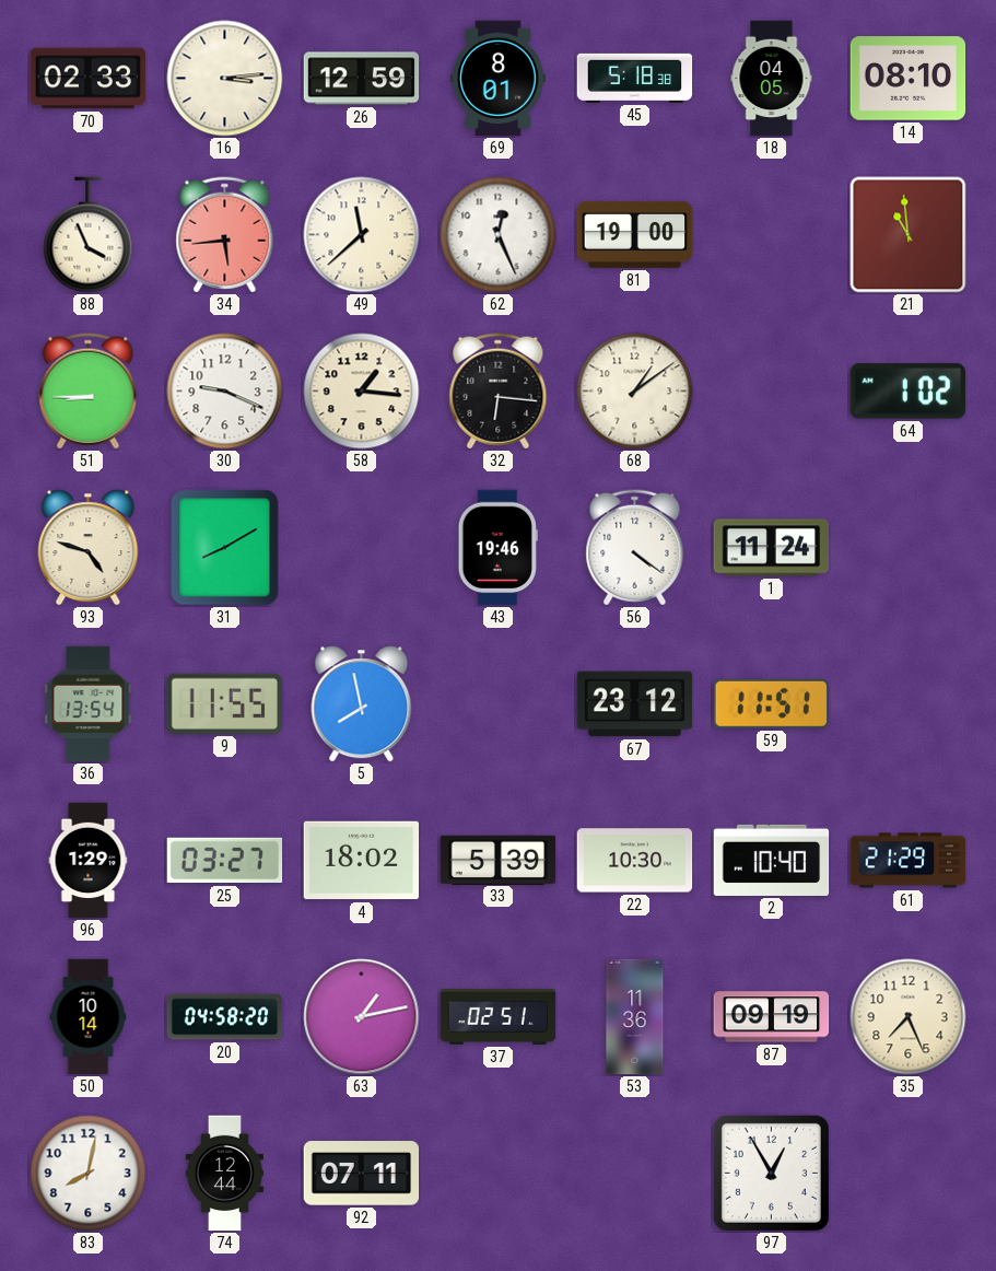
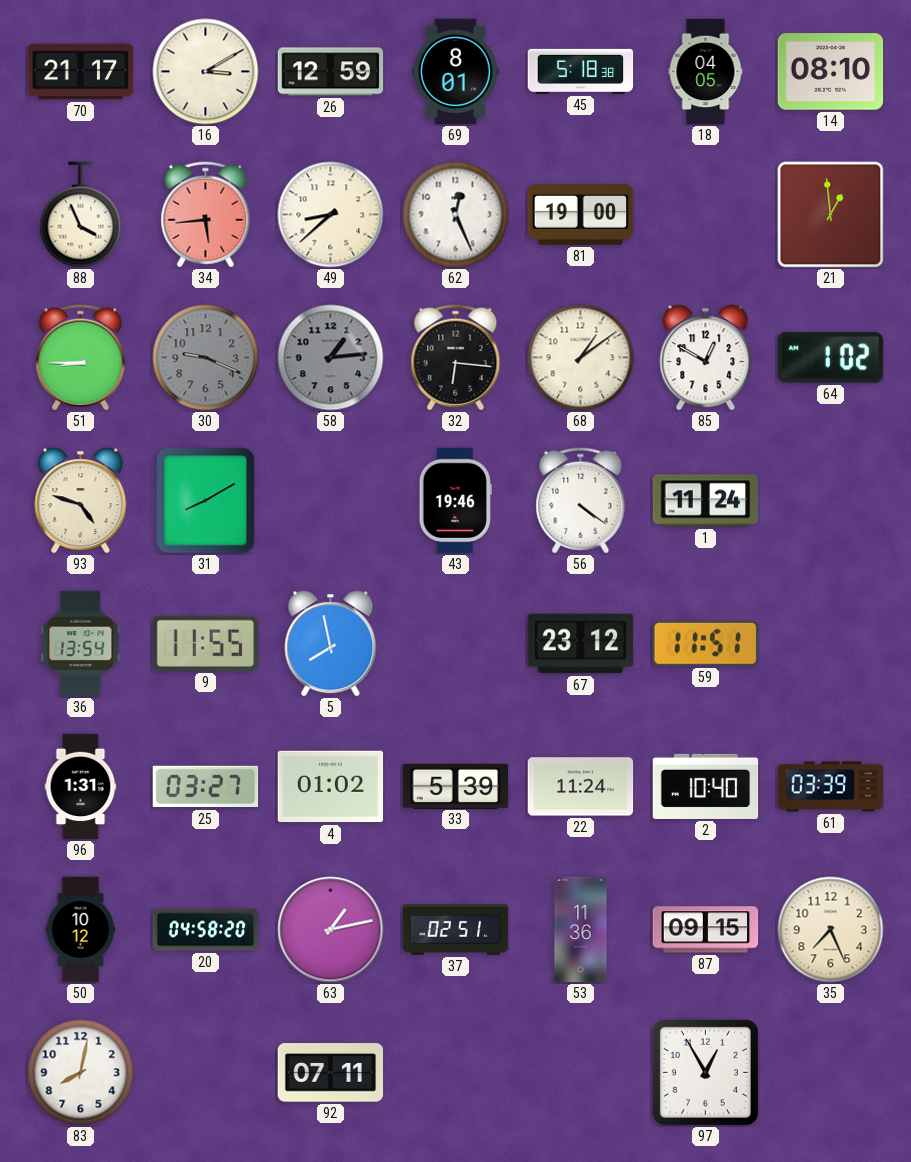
70: 02:33 -> 21:17 (81, 72)
16: 3:14 -> 3:10 (206, 72)
49: 11:38 -> 8:38 (331, 215)
21: 10:59 -> 12:59 (831, 215)
30 dial: white -> grey (206, 358)
58: 1:16 -> 1:14 (331, 358)
58 dial: cream -> grey (331, 358)
85: none -> 12:50 (706, 358)
96: 1:29 -> 1:31 (81, 787)
4: 18:02 -> 01:02 (331, 787)
22: 10:30 -> 11:24 (581, 787)
61: 21:29 -> 03:39 (831, 787)
50: 10:14 -> 10:12 (81, 930)
87: 09:19 -> 09:15 (706, 930)
74: 12:44 -> none (224, 1174)
